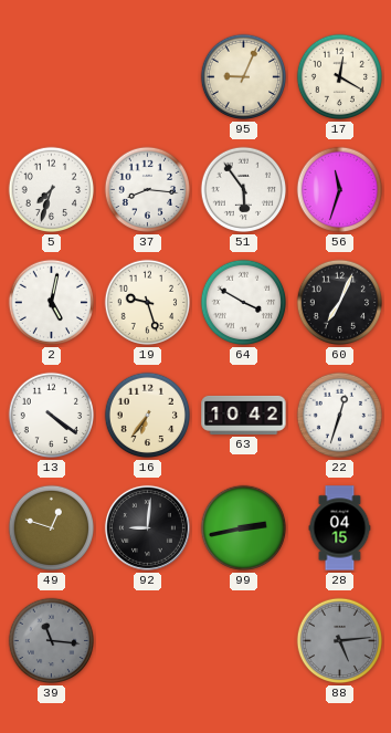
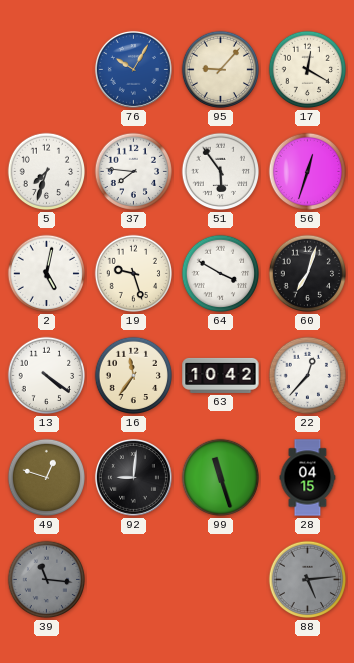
76: none -> 10:05 (133, 69)
95: 9:04 -> 9:07 (221, 70)
37: 8:16 -> 7:46 (134, 172)
56: 11:33 -> 12:33 (308, 172)
60: 7:04 -> 7:03 (308, 274)
16: 6:36 -> 11:36 (134, 376)
22: 12:33 -> 12:37 (308, 376)
99: 2:43 -> 11:27 (221, 478)
